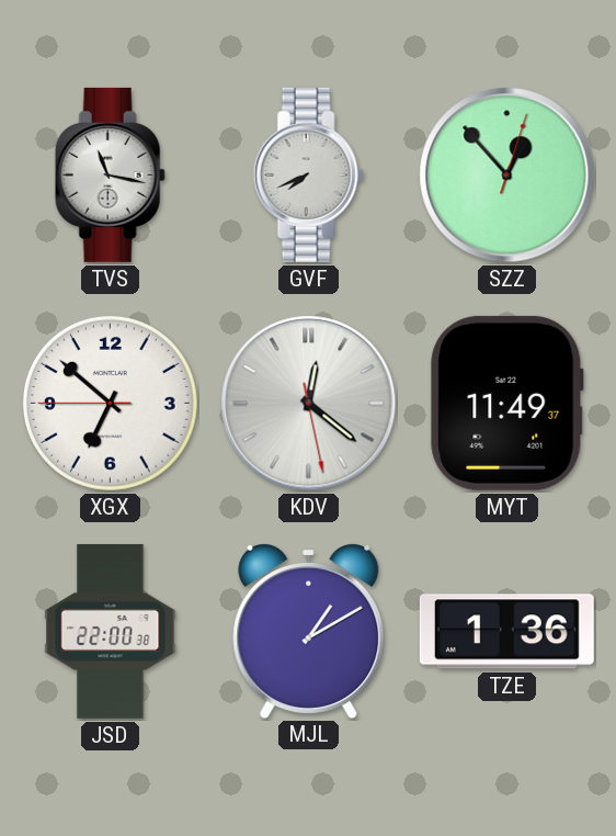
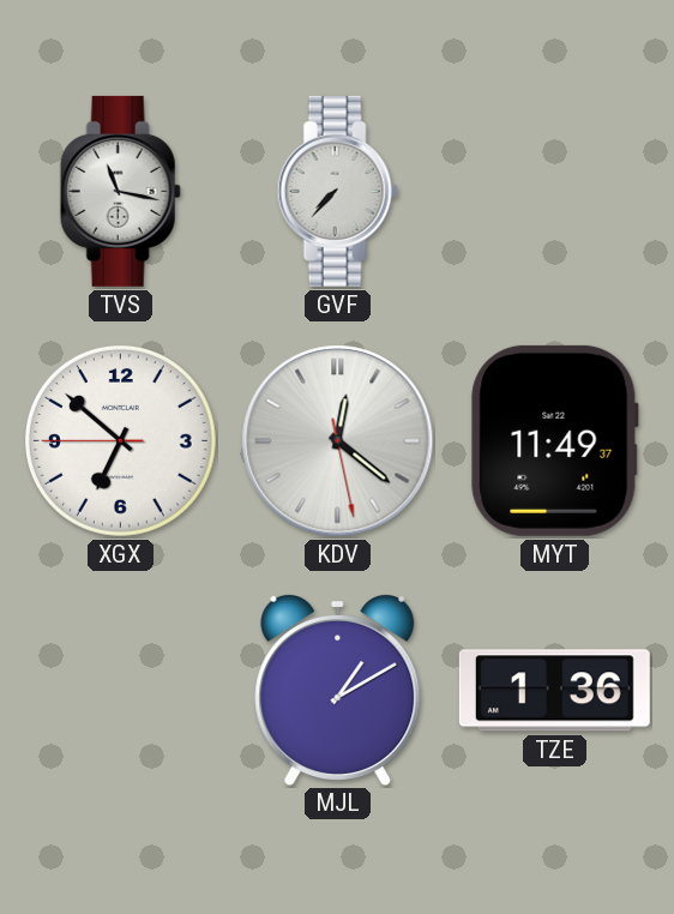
GVF: 7:41 -> 7:37 (337, 191)
SZZ: 12:53 -> none (507, 176)
JSD: 22:00 -> none (111, 631)
